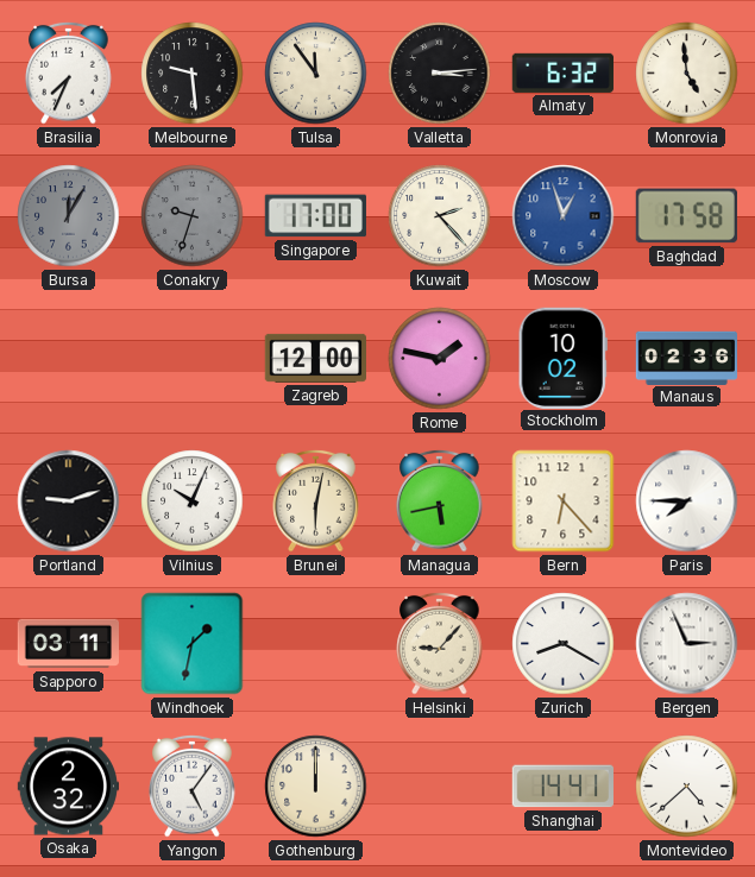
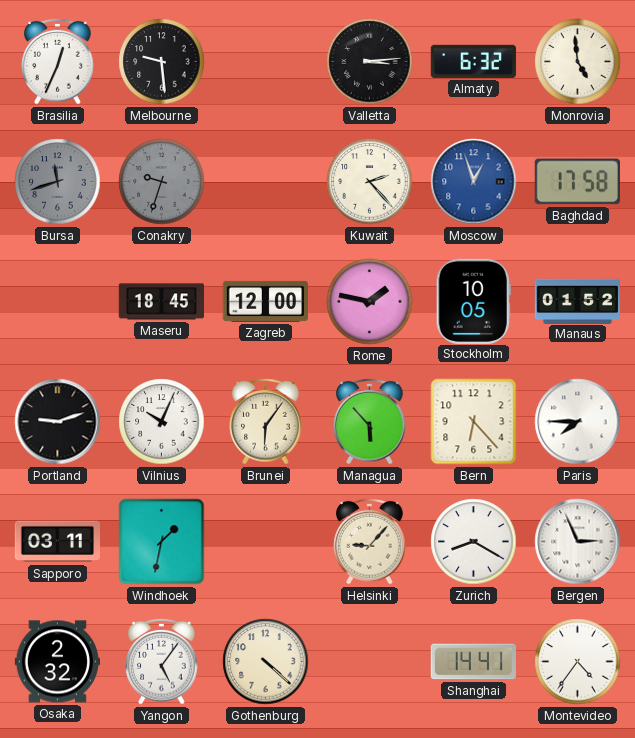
Brasilia: 7:34 -> 12:34 (58, 61)
Tulsa: 11:54 -> none (316, 74)
Bursa: 12:05 -> 11:42 (58, 182)
Singapore: 17:00 -> none (315, 216)
Maseru: none -> 18:45 (161, 302)
Stockholm: 10:02 -> 10:05 (473, 301)
Manaus: 02:36 -> 01:52 (577, 301)
Brunei: 6:02 -> 6:06 (266, 421)
Managua: 5:43 -> 5:53 (370, 421)
Gothenburg: 12:00 -> 4:22 (266, 662)
Montevideo: 4:38 -> 4:36 (578, 662)
